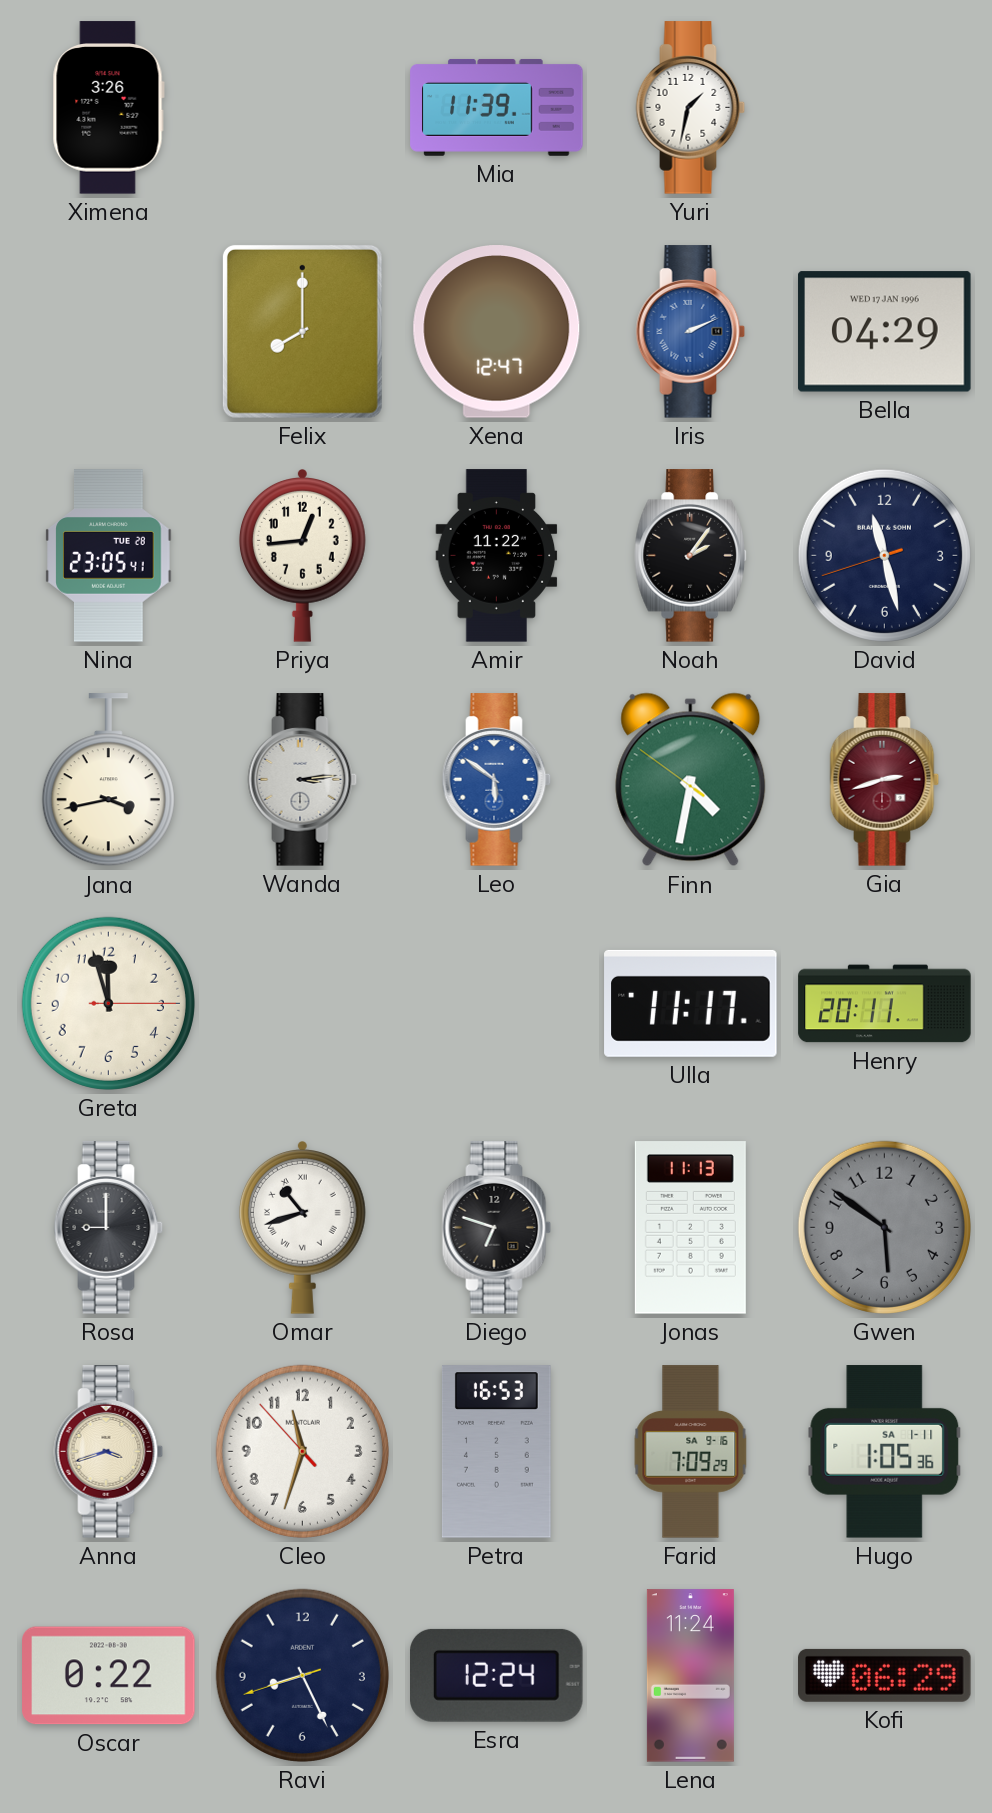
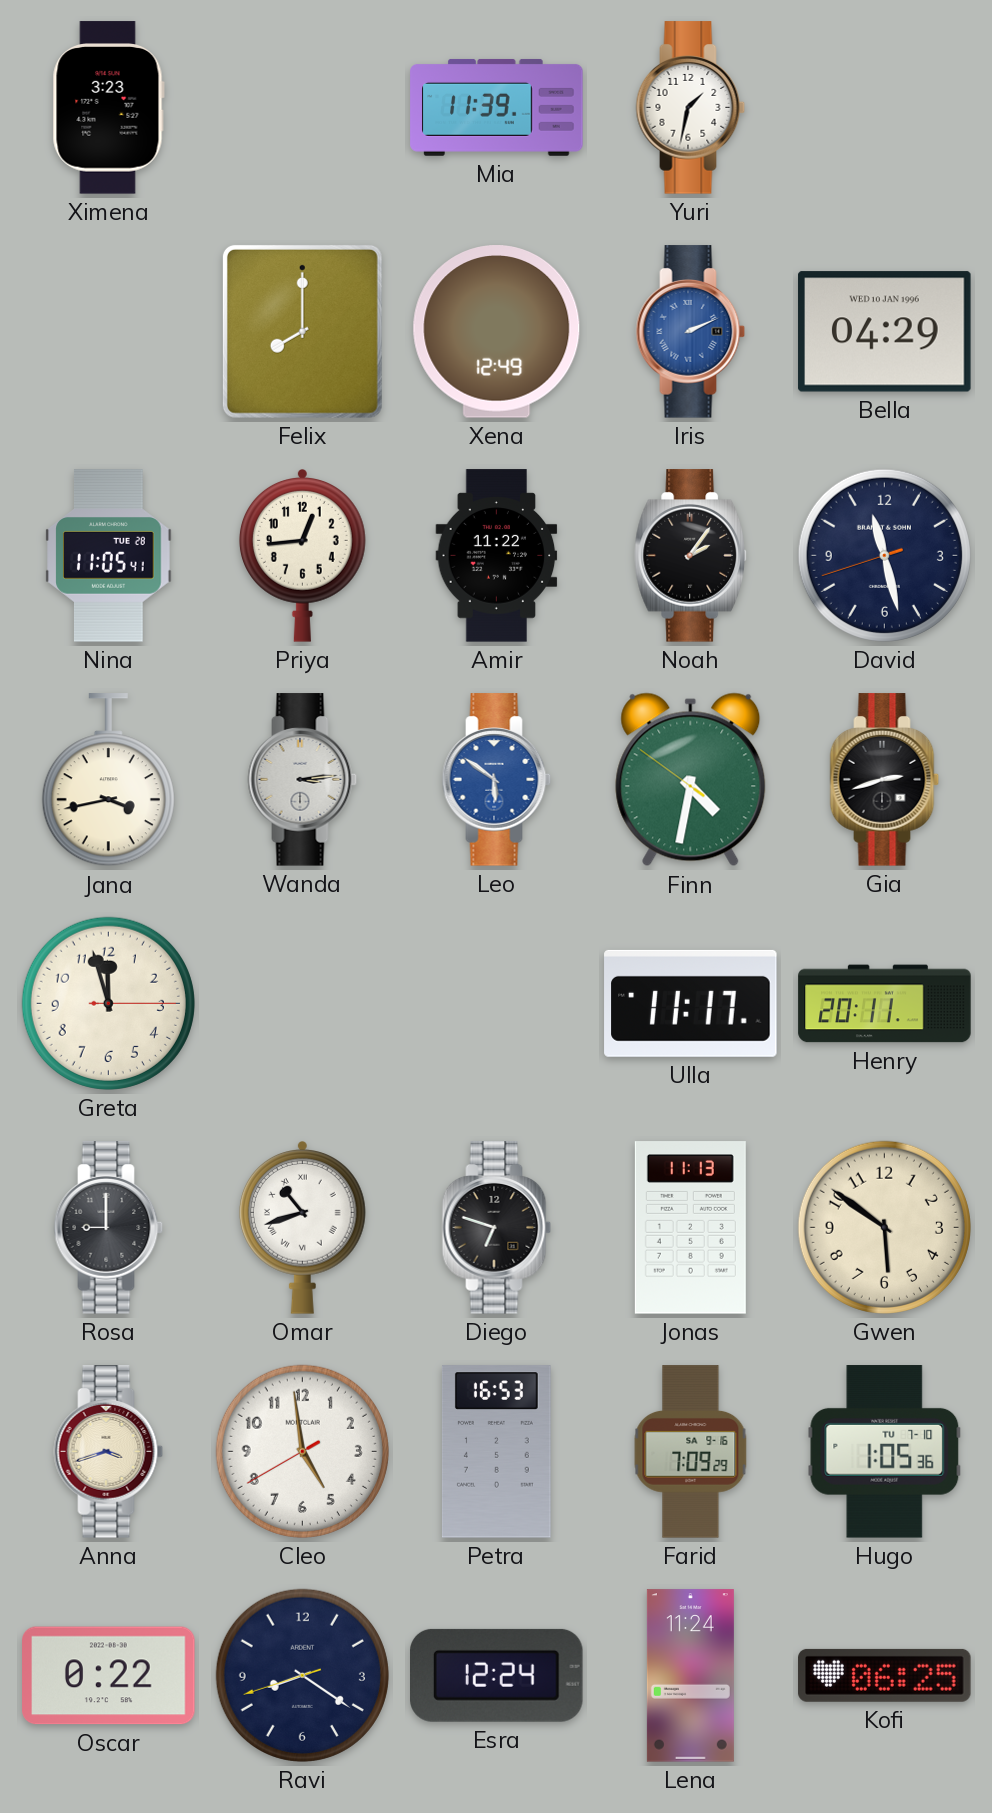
Ximena: 3:26 -> 3:23 (108, 108)
Xena: 12:47 -> 12:49 (497, 332)
Bella date: WED 17 JAN 1996 -> WED 10 JAN 1996 (885, 332)
Nina: 23:05 -> 11:05 (109, 556)
Gia dial: burgundy -> black (885, 780)
Gwen dial: grey -> cream (884, 1227)
Cleo: 11:32 -> 4:58 (302, 1451)
Hugo date: SA 1-11 -> TU 7-10 (885, 1452)
Ravi: 8:25 -> 8:20 (302, 1675)
Kofi: 06:29 -> 06:25 (885, 1675)
